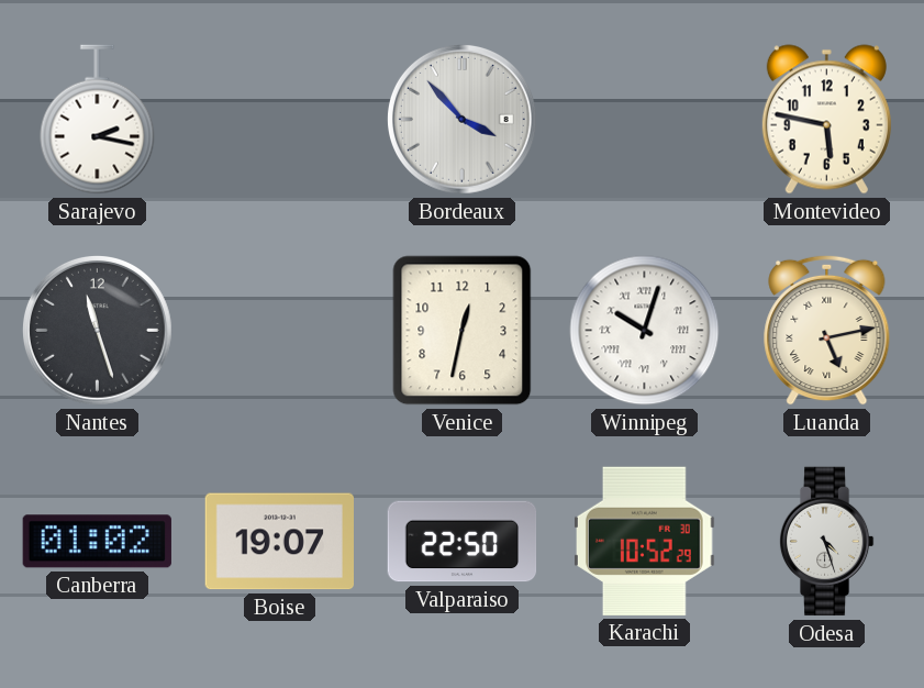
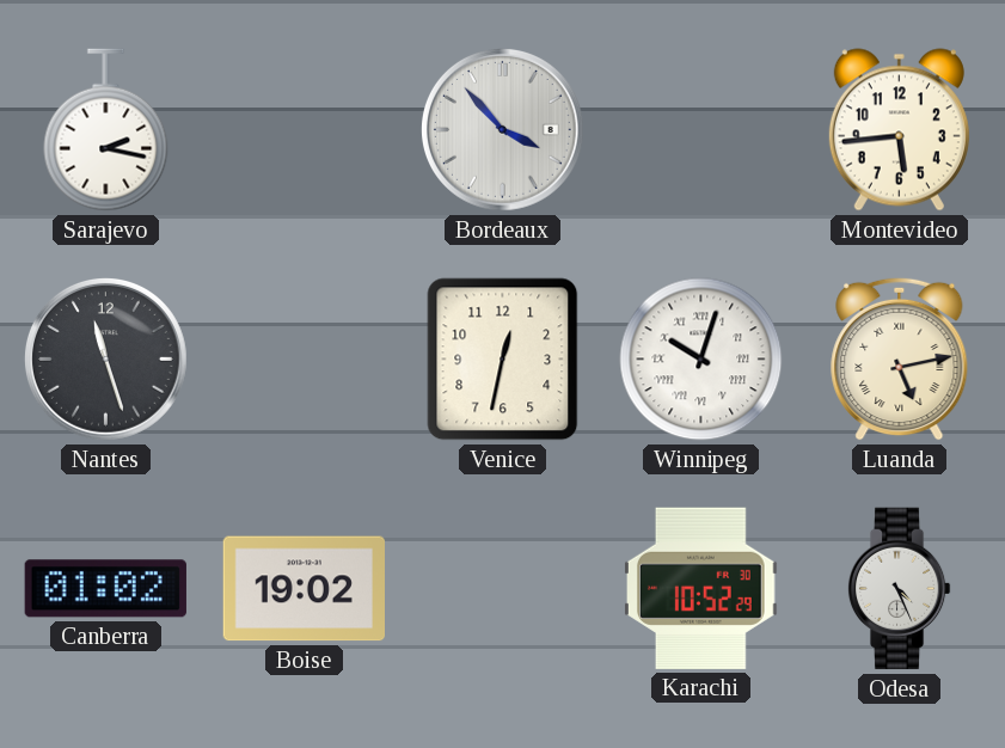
Montevideo: 5:47 -> 5:44 (899, 130)
Boise: 19:07 -> 19:02 (304, 589)
Valparaiso: 22:50 -> none (463, 542)
Odesa: 4:27 -> 4:26 (899, 589)
